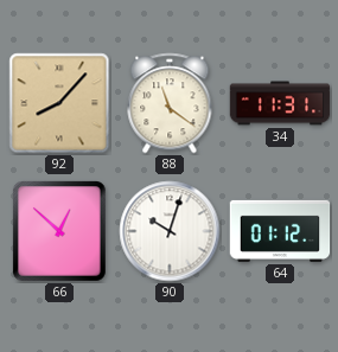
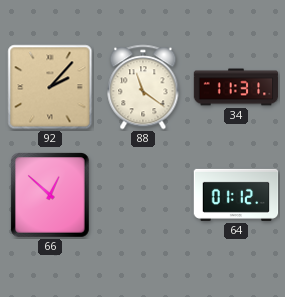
92: 8:07 -> 2:07 (50, 87)
90: 10:03 -> none (170, 231)
